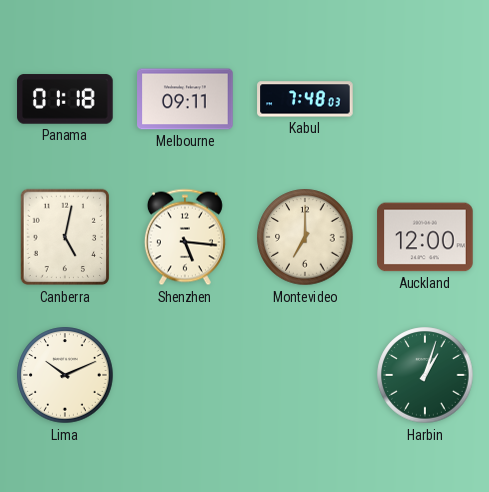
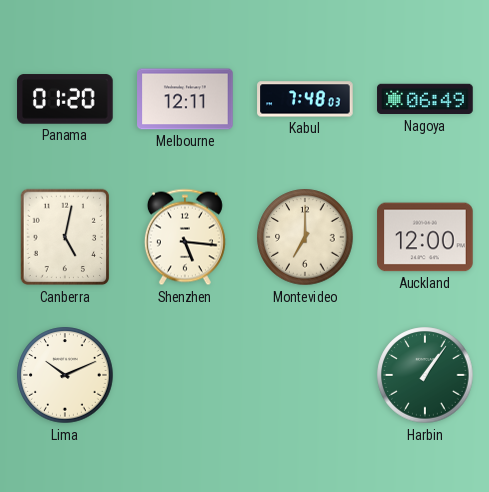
Panama: 01:18 -> 01:20 (65, 99)
Melbourne: 09:11 -> 12:11 (185, 99)
Nagoya: none -> 06:49 (425, 99)
Harbin: 1:03 -> 1:06 (425, 375)
